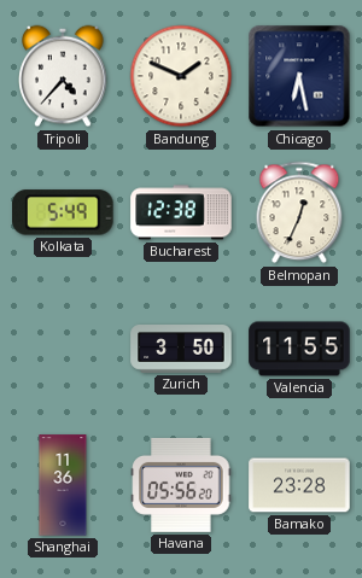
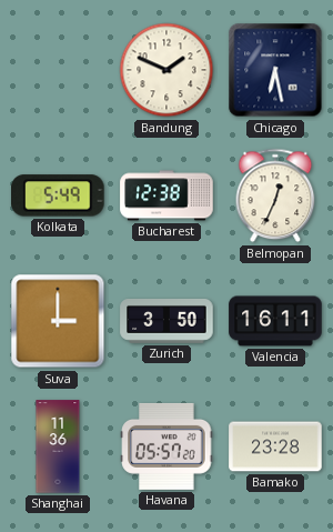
Tripoli: 4:37 -> none (63, 76)
Suva: none -> 3:00 (58, 321)
Valencia: 11:55 -> 16:11 (275, 321)
Havana: 05:56 -> 05:57 (167, 446)
